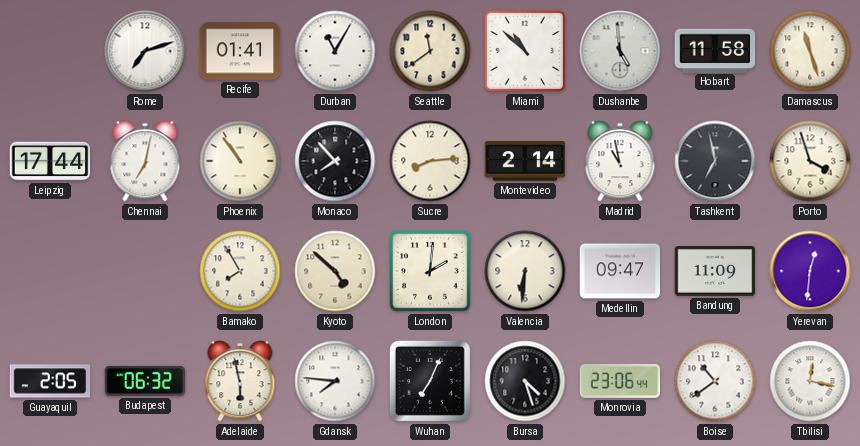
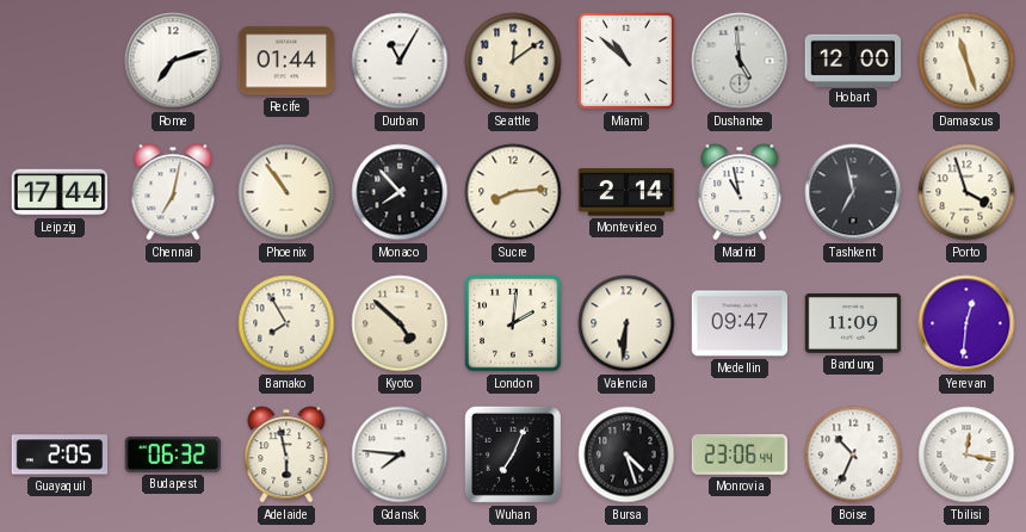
Recife: 01:41 -> 01:44 (286, 61)
Seattle: 11:39 -> 12:09 (513, 61)
Hobart: 11:58 -> 12:00 (853, 60)
Boise: 10:39 -> 10:34 (853, 454)
